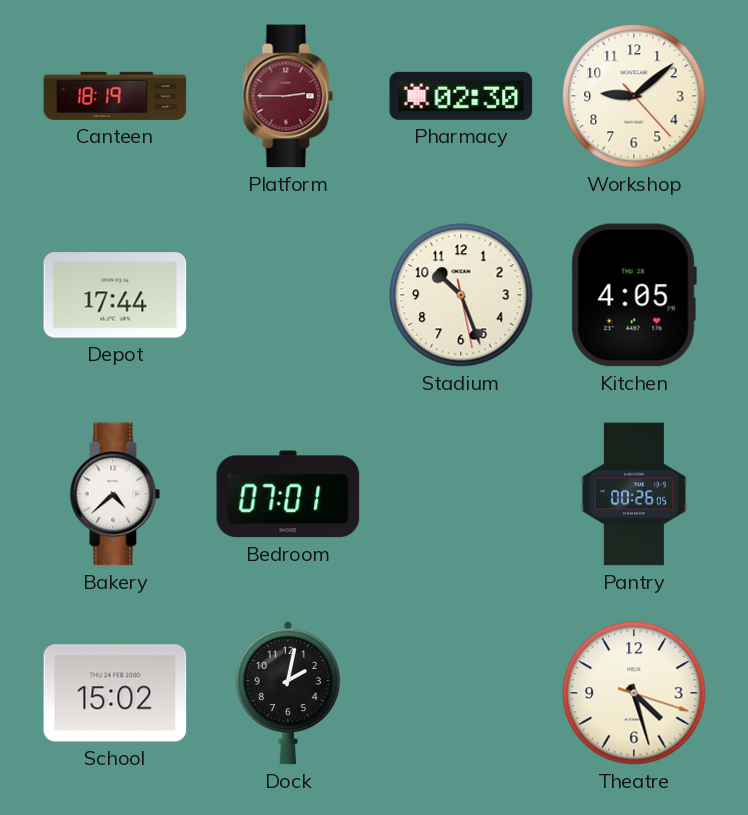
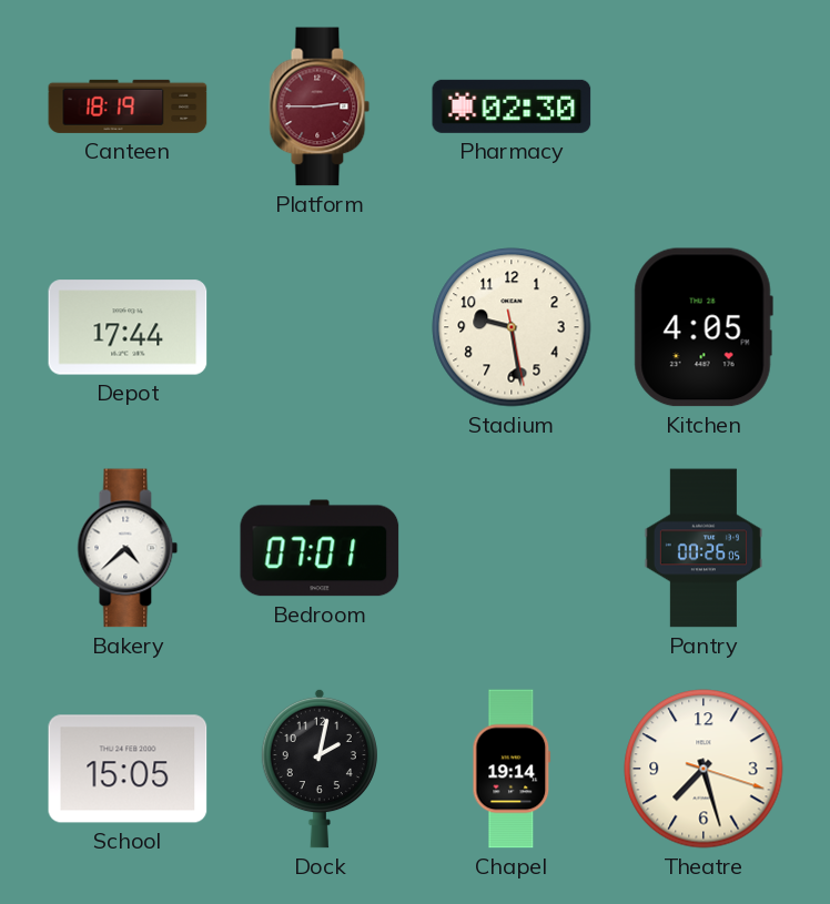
Workshop: 9:08 -> none (634, 96)
Stadium: 10:26 -> 9:28 (512, 327)
School: 15:02 -> 15:05 (128, 769)
Chapel: none -> 19:14 (512, 769)
Theatre: 4:27 -> 7:27 (704, 769)
